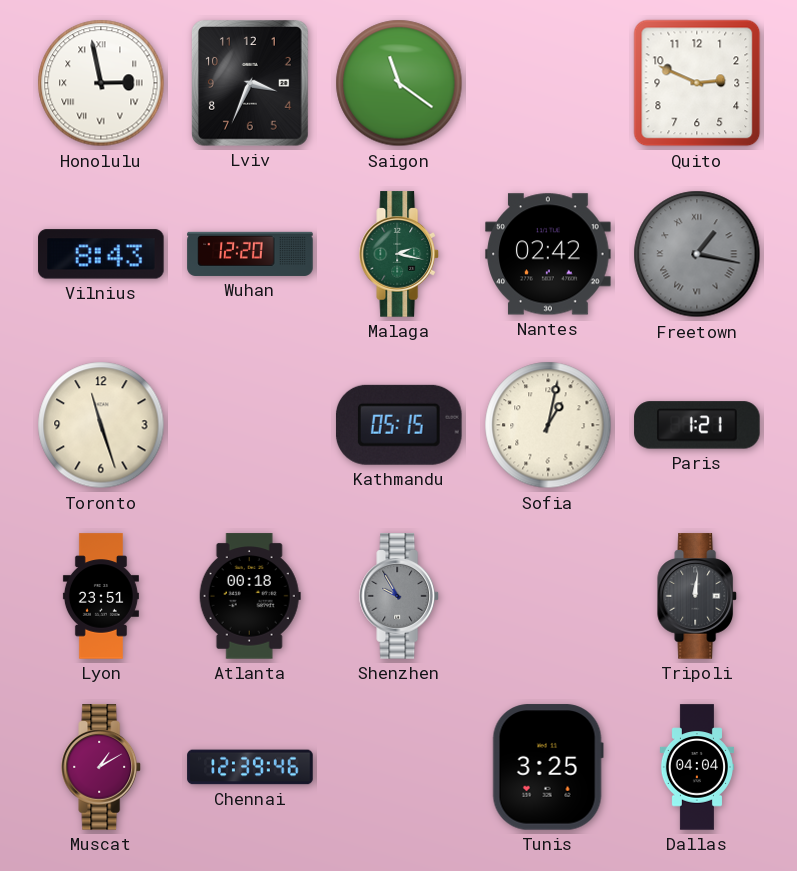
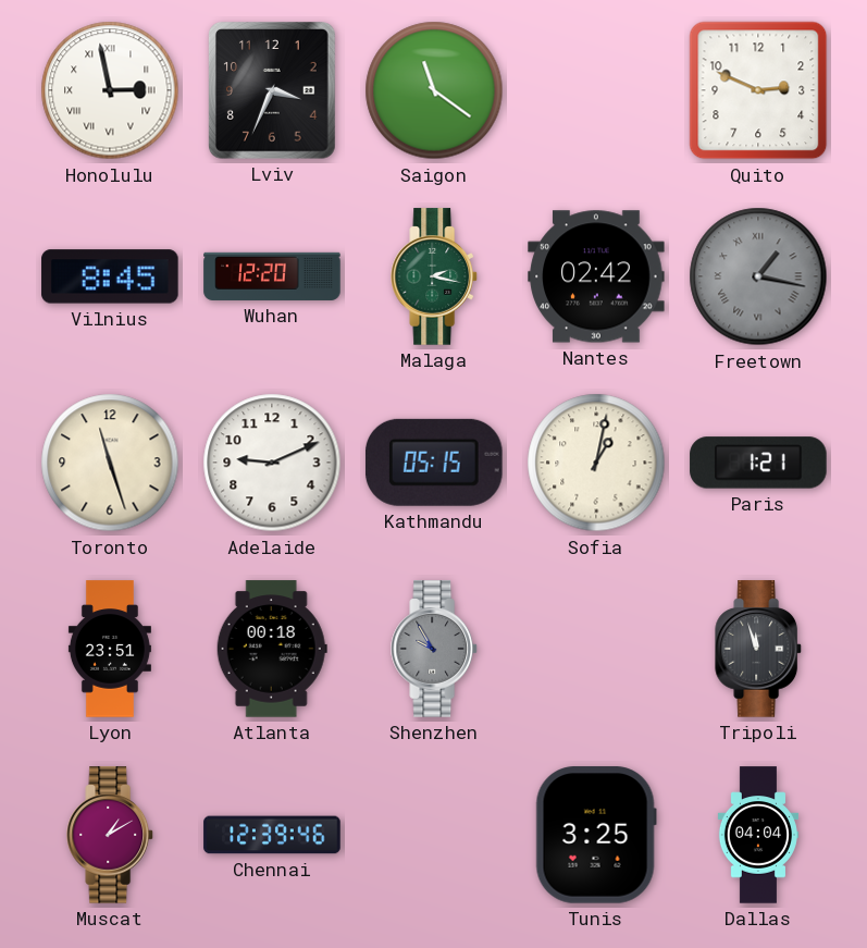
Vilnius: 8:43 -> 8:45 (110, 276)
Adelaide: none -> 9:11 (272, 463)
Tripoli: 12:01 -> 11:57 (759, 649)
